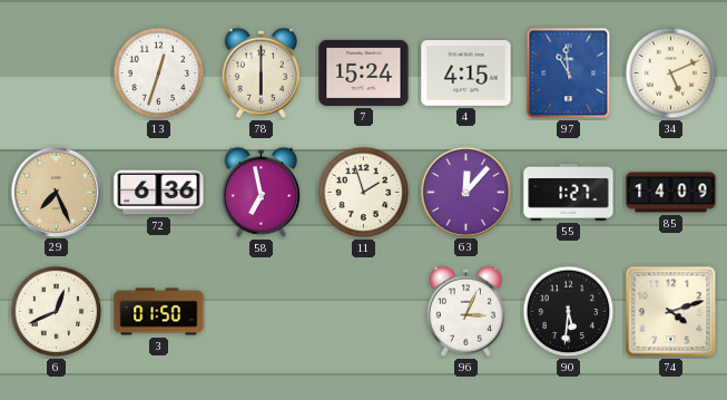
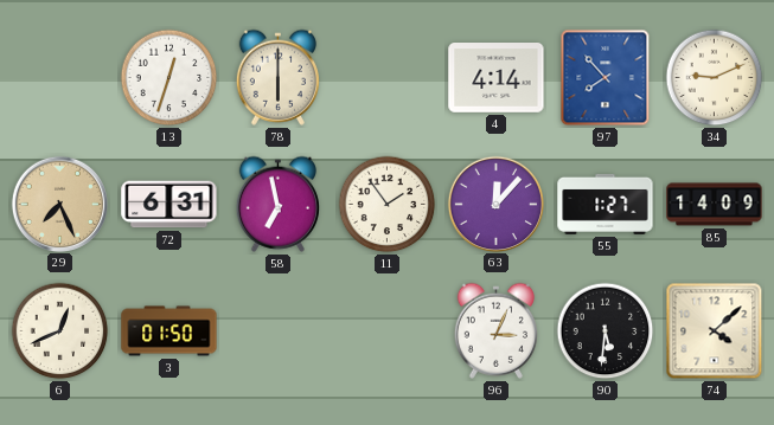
7: 15:24 -> none (364, 72)
4: 4:15 -> 4:14 (497, 78)
97: 10:59 -> 7:53 (606, 78)
34: 5:11 -> 9:11 (715, 78)
72: 6:36 -> 6:31 (169, 205)
11: 1:57 -> 1:54 (388, 205)
74: 4:12 -> 4:08 (715, 331)
